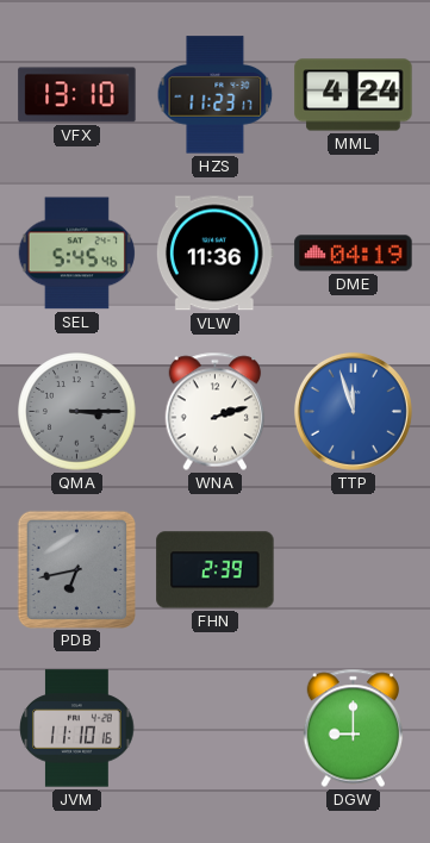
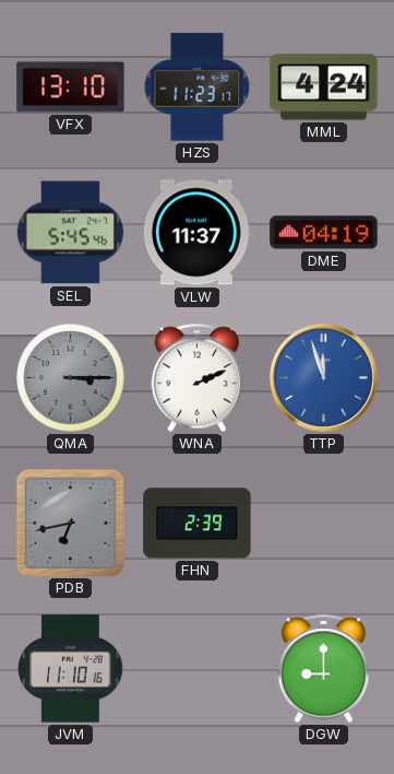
VLW: 11:36 -> 11:37 (196, 233)
WNA: 2:12 -> 2:11 (198, 378)
